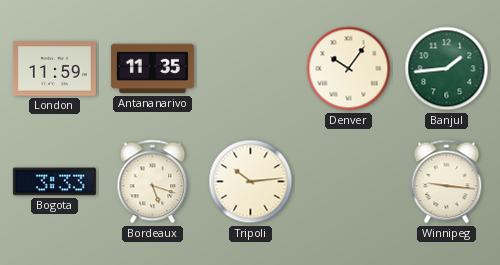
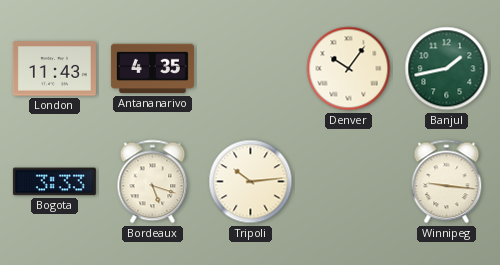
London: 11:59 -> 11:43 (54, 69)
Antananarivo: 11:35 -> 4:35 (152, 69)
Banjul: 1:44 -> 1:43 (447, 69)
